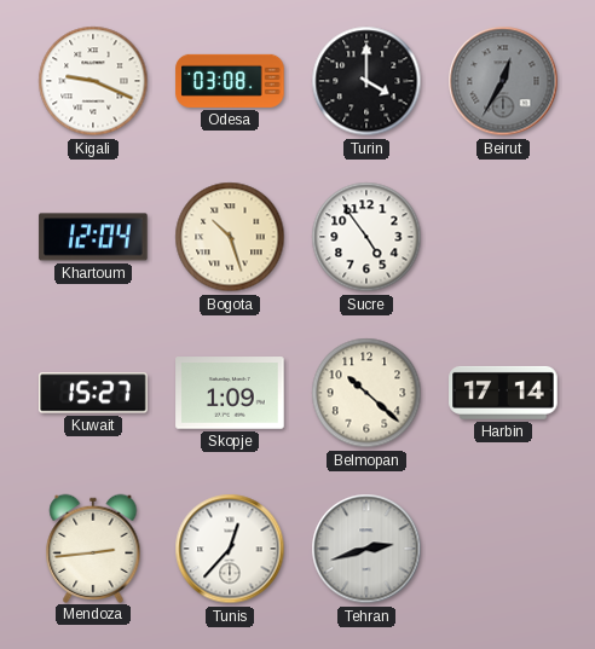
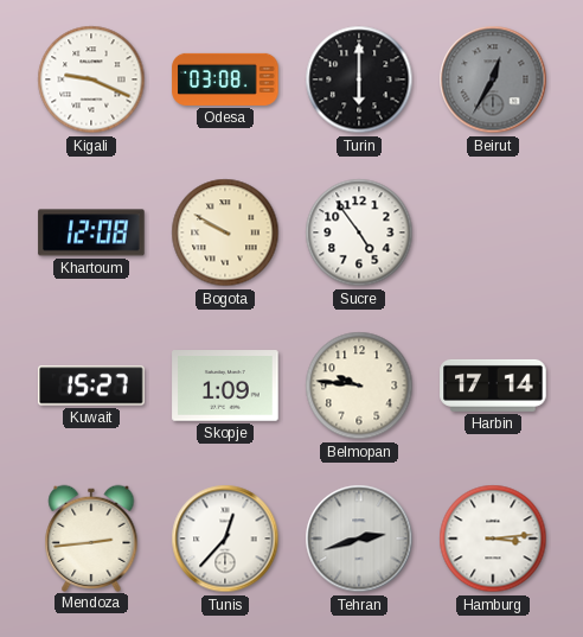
Turin: 4:00 -> 6:00 (359, 79)
Khartoum: 12:04 -> 12:08 (91, 232)
Bogota: 10:27 -> 9:50 (225, 232)
Belmopan: 10:22 -> 9:46 (359, 386)
Hamburg: none -> 3:14 (493, 539)
